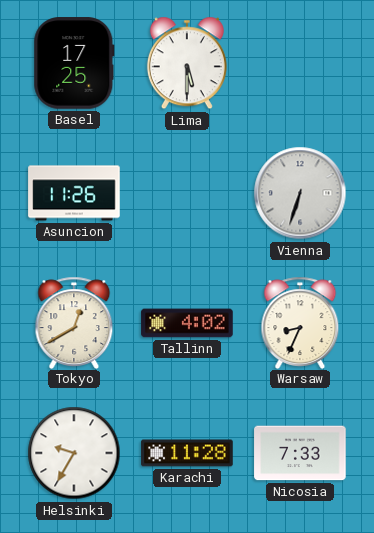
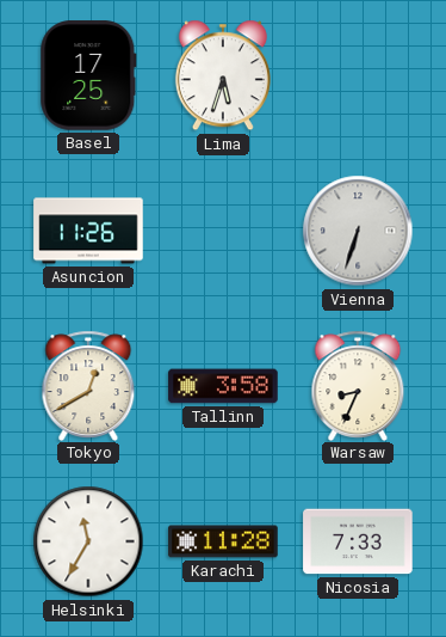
Lima: 5:30 -> 5:33 (223, 75)
Tallinn: 4:02 -> 3:58 (223, 386)
Helsinki: 9:35 -> 11:35 (88, 541)
